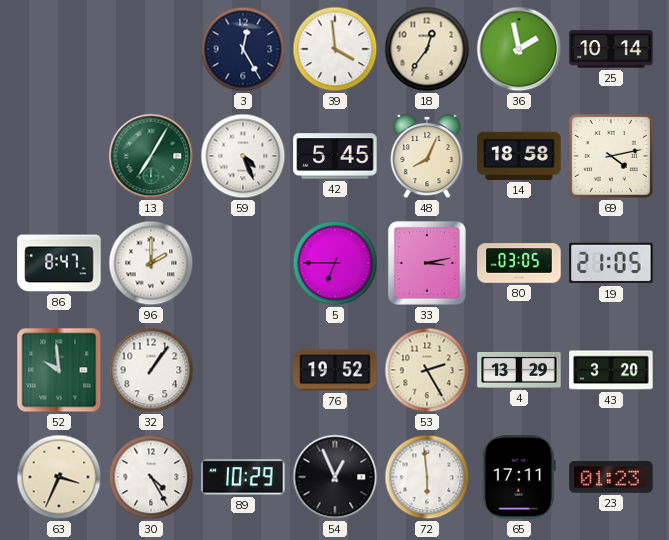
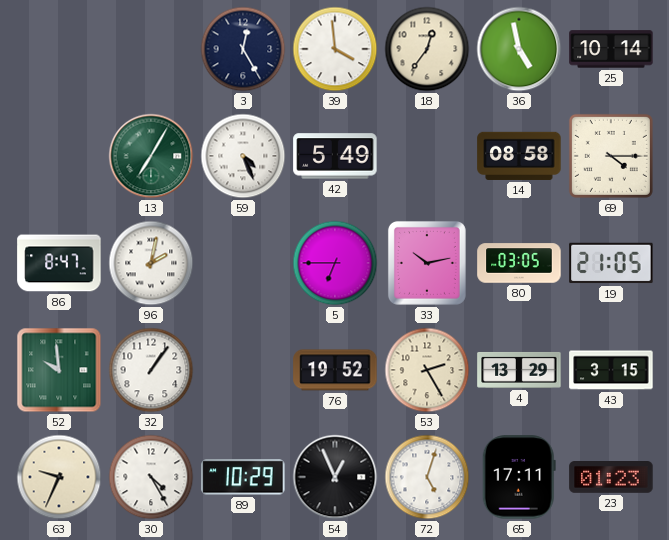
36: 1:58 -> 4:58 (519, 49)
42: 5:45 -> 5:49 (335, 156)
48: 8:04 -> none (427, 156)
14: 18:58 -> 08:58 (519, 156)
69: 4:13 -> 4:15 (611, 156)
96: 2:00 -> 2:02 (151, 263)
33: 3:13 -> 10:13 (427, 263)
43: 3:20 -> 3:15 (611, 370)
63: 3:34 -> 9:34 (59, 477)
72: 5:59 -> 5:03 (427, 477)
